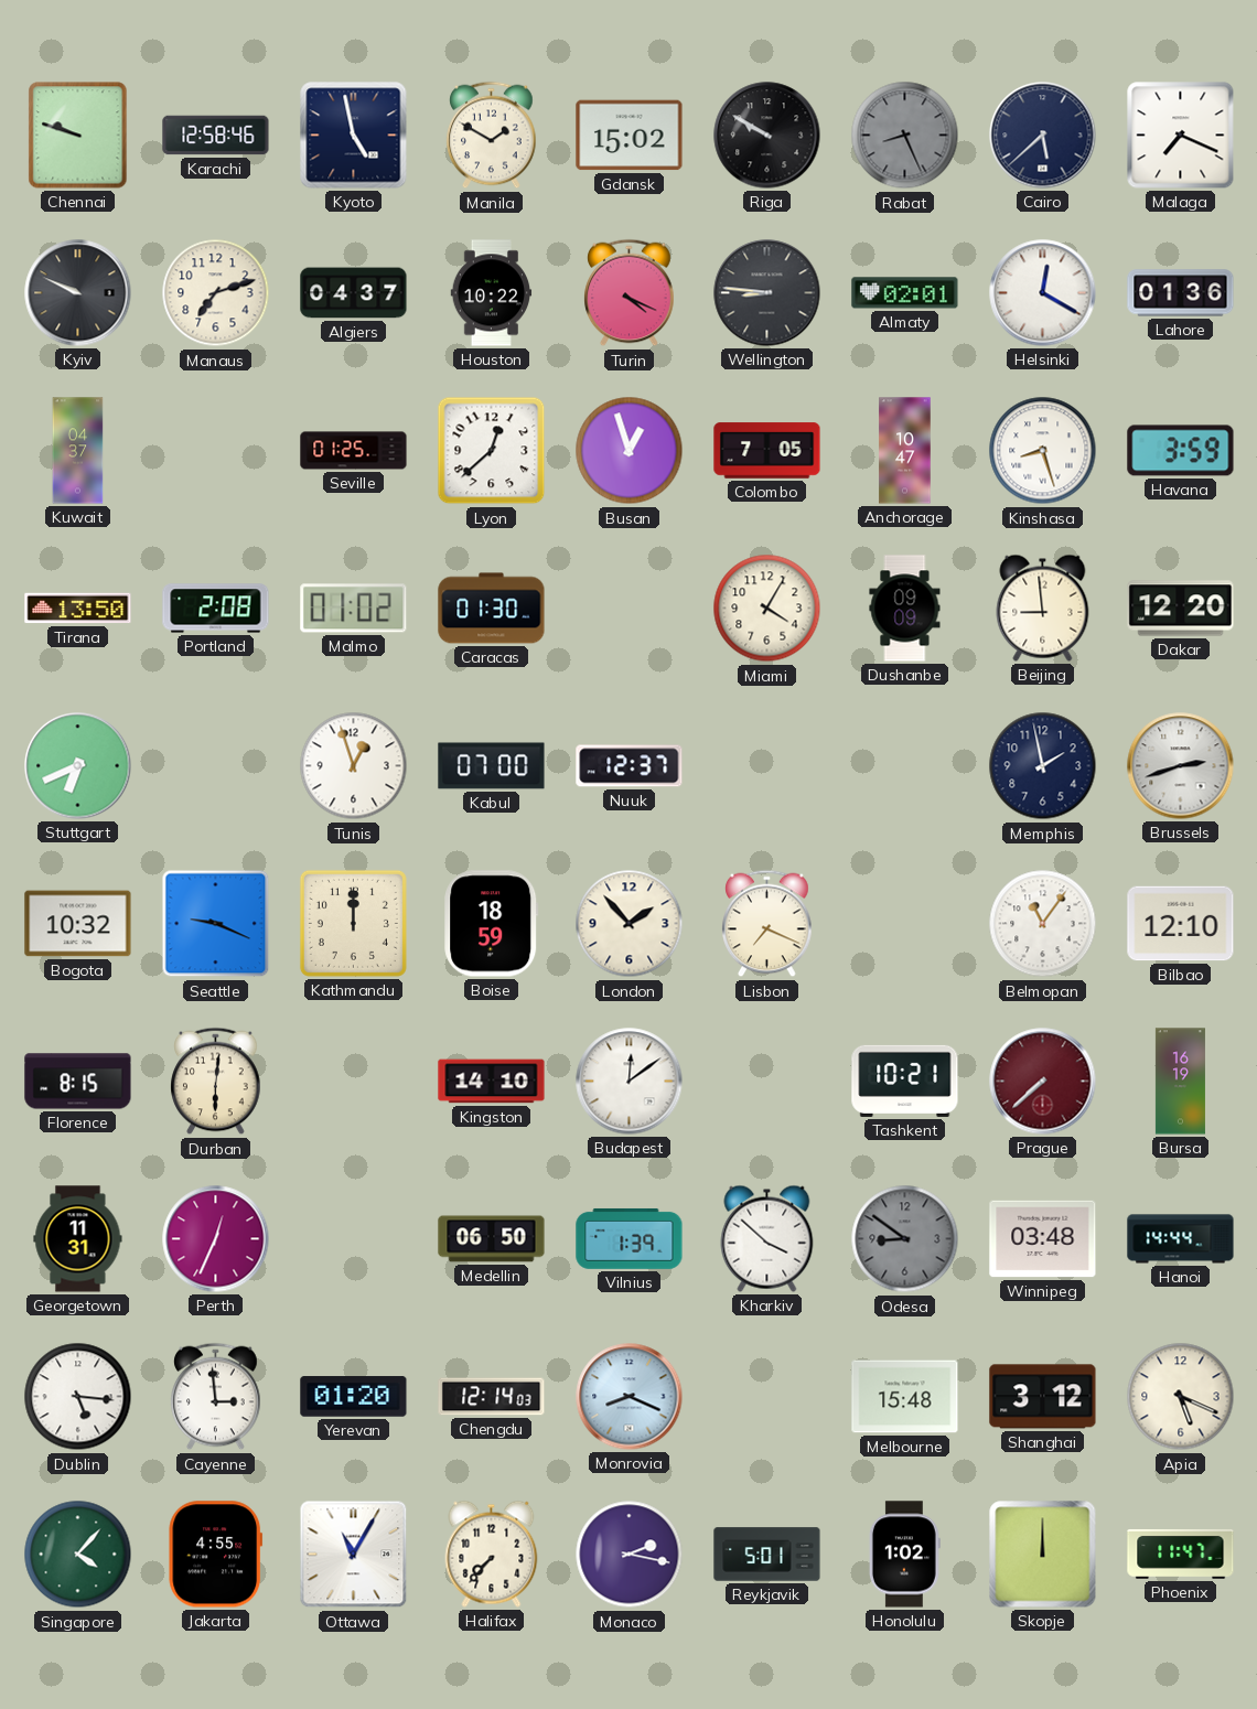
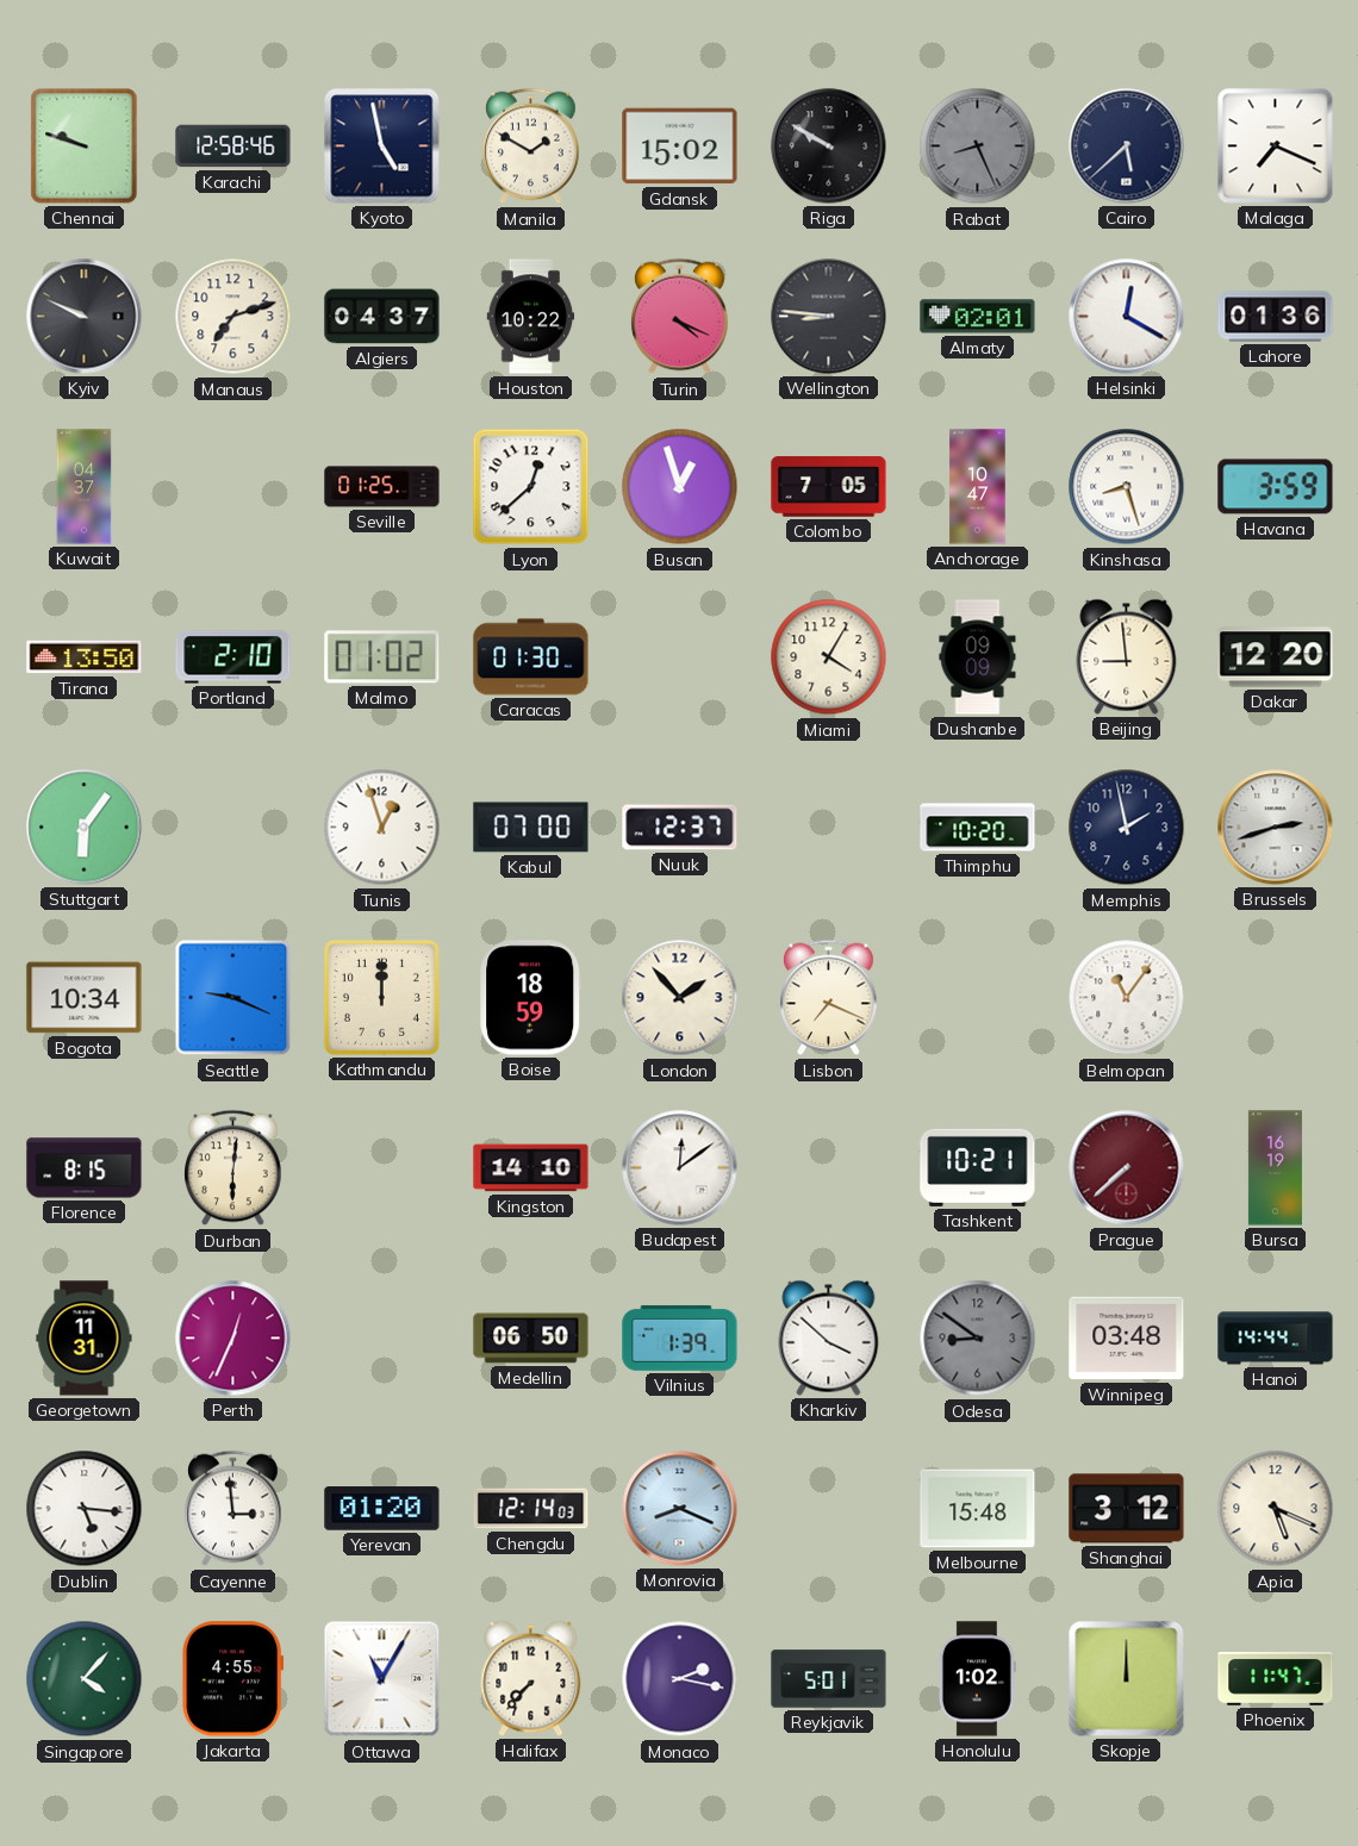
Portland: 2:08 -> 2:10 (233, 657)
Stuttgart: 6:41 -> 6:06 (85, 828)
Thimphu: none -> 10:20 (978, 828)
Bogota: 10:32 -> 10:34 (85, 998)
Bilbao: 12:10 -> none (1181, 924)
